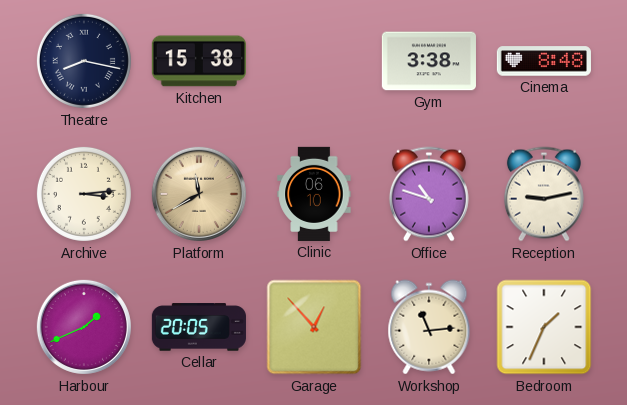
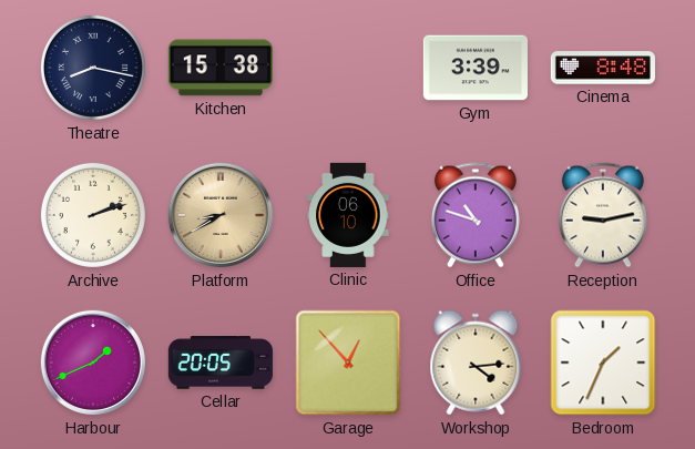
Gym: 3:38 -> 3:39 (476, 68)
Archive: 3:14 -> 2:12 (93, 215)
Platform: 11:40 -> 8:40 (221, 215)
Workshop: 11:14 -> 4:14 (476, 363)
